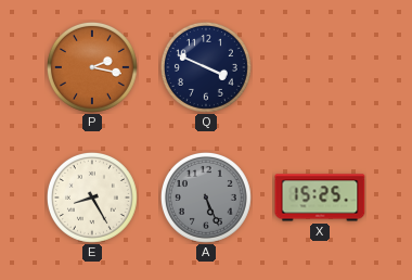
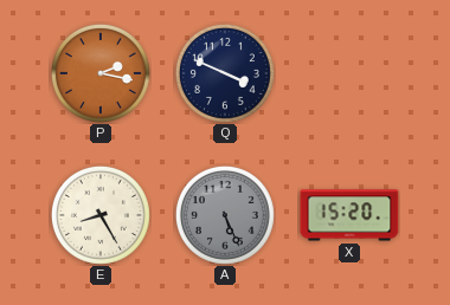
X: 15:25 -> 15:20 (349, 215)
